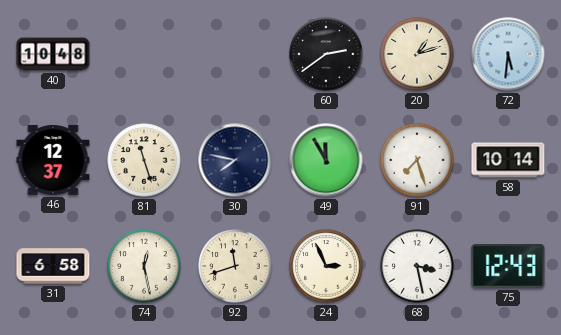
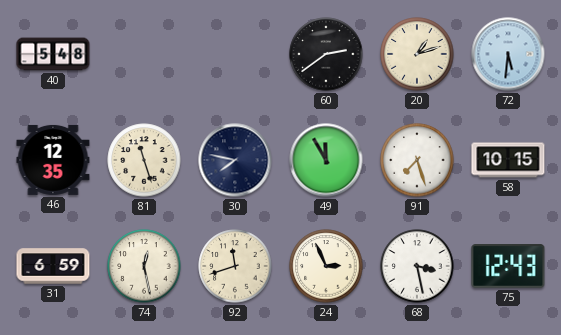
40: 10:48 -> 5:48 (53, 54)
46: 12:37 -> 12:35 (53, 160)
58: 10:14 -> 10:15 (508, 160)
31: 6:58 -> 6:59 (53, 266)
